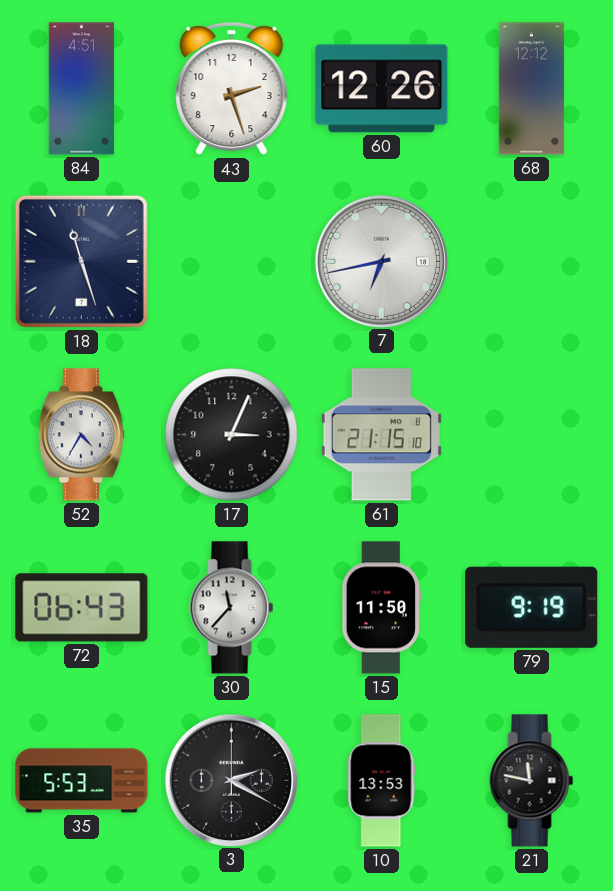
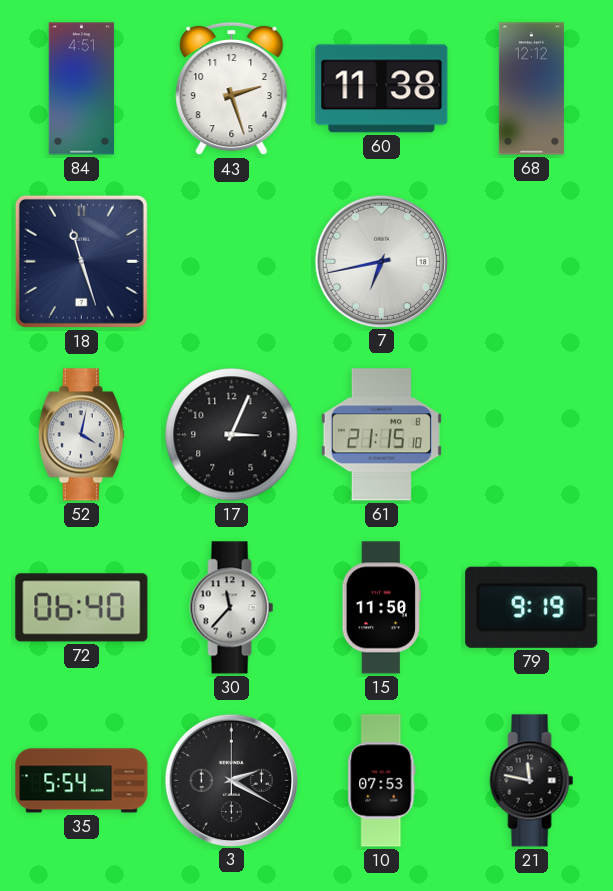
60: 12:26 -> 11:38 (382, 89)
52: 4:35 -> 4:02 (81, 435)
72: 06:43 -> 06:40 (82, 608)
35: 5:53 -> 5:54 (82, 781)
10: 13:53 -> 07:53 (382, 781)
